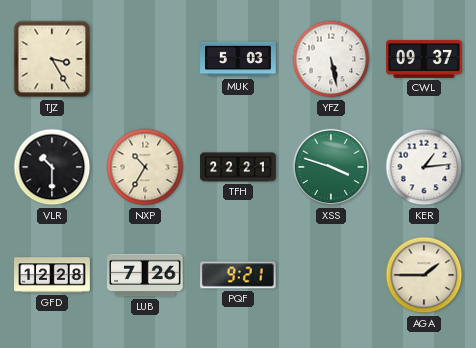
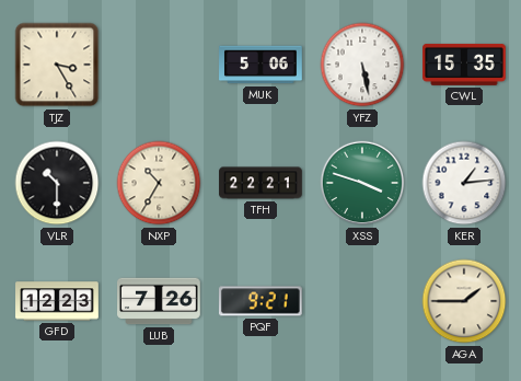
MUK: 5:03 -> 5:06 (260, 65)
CWL: 09:37 -> 15:35 (464, 65)
GFD: 12:28 -> 12:23 (57, 301)
